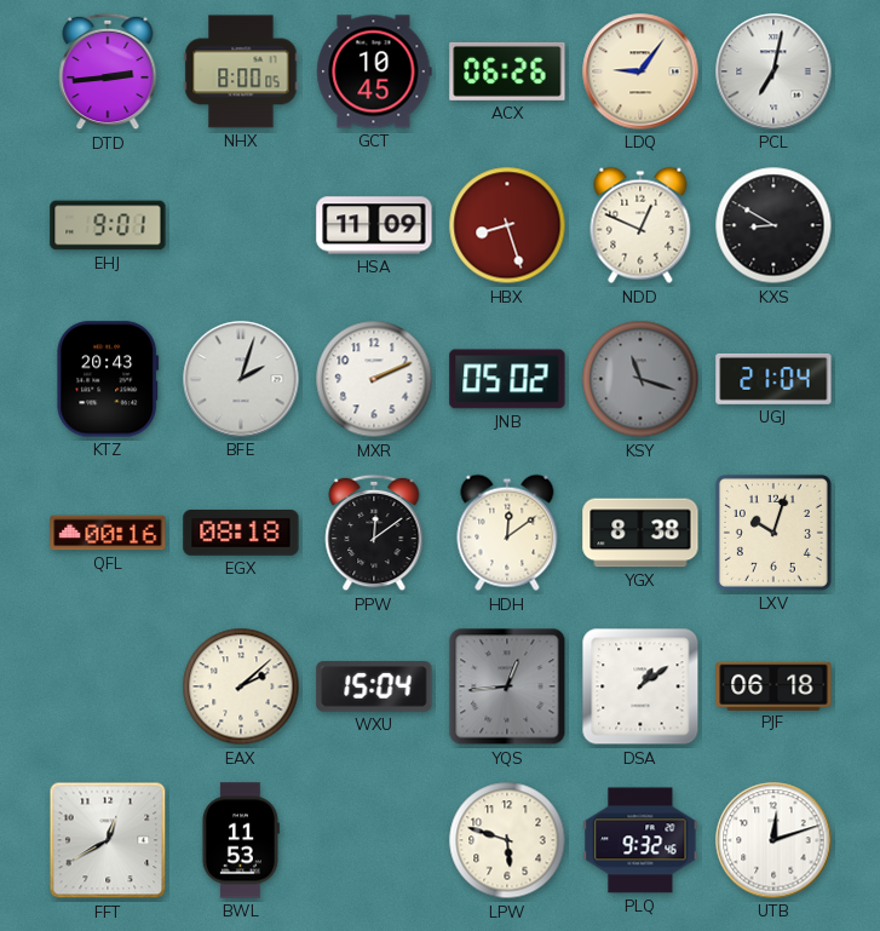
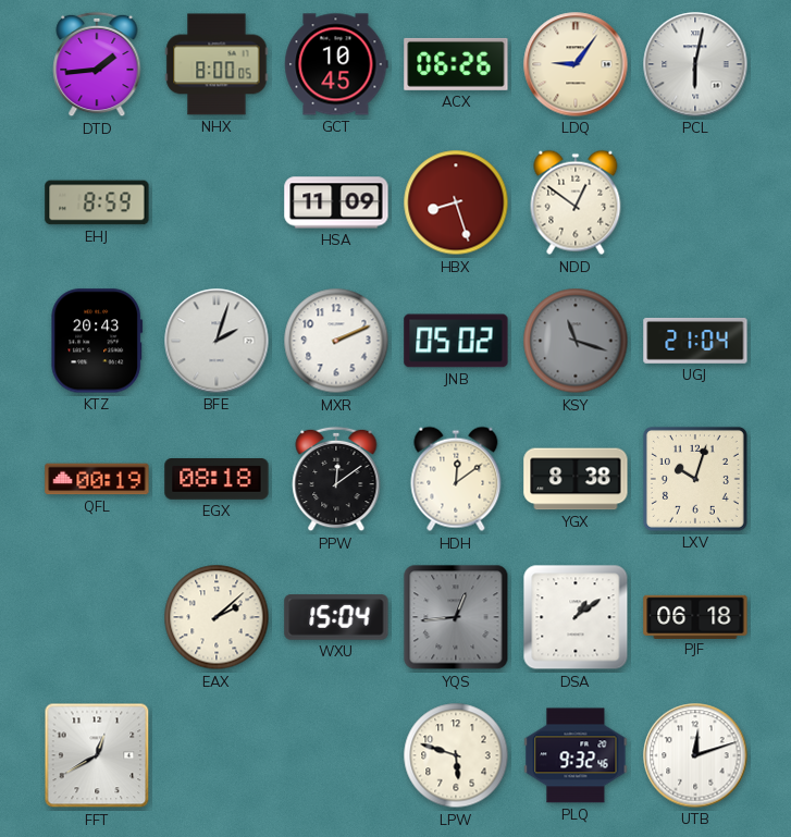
DTD: 2:44 -> 1:44 (97, 64)
PCL: 7:02 -> 6:02 (695, 64)
EHJ: 9:01 -> 8:59 (97, 202)
NDD: 12:49 -> 12:51 (576, 202)
KXS: 8:50 -> none (773, 225)
QFL: 00:16 -> 00:19 (97, 479)
BWL: 11:53 -> none (240, 840)
